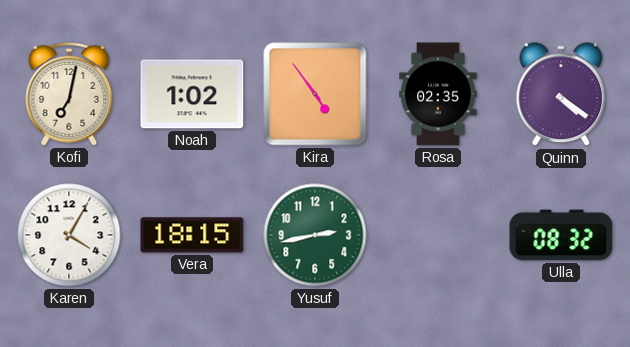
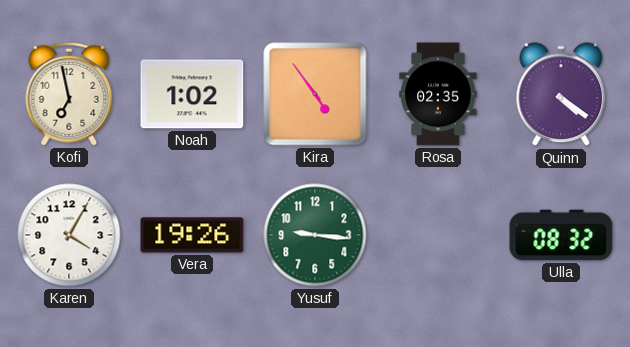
Kofi: 7:02 -> 6:58 (69, 94)
Vera: 18:15 -> 19:26 (192, 235)
Yusuf: 2:43 -> 9:16 (315, 235)
